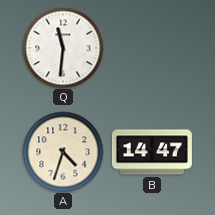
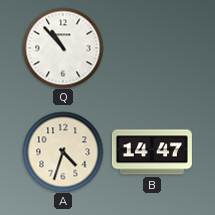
Q: 11:31 -> 10:53 (63, 48)
